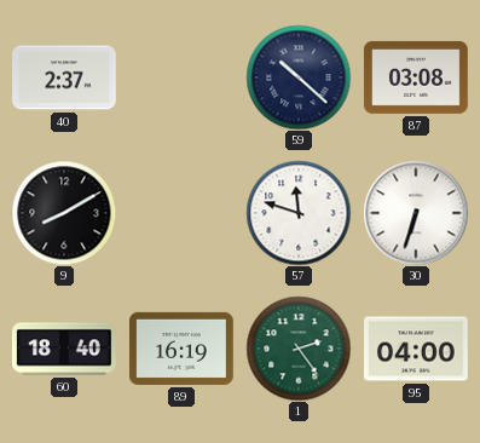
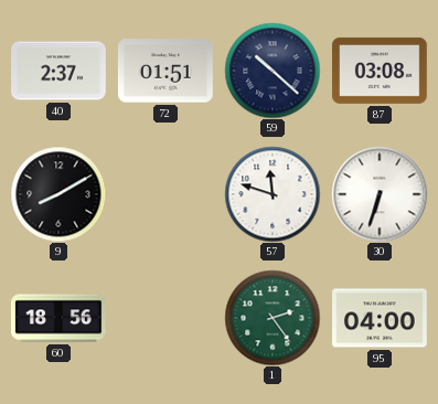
72: none -> 01:51 (165, 71)
60: 18:40 -> 18:56 (58, 318)
89: 16:19 -> none (181, 349)
